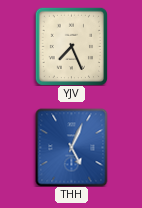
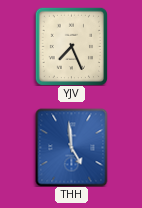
THH: 5:04 -> 4:59 (72, 147)
